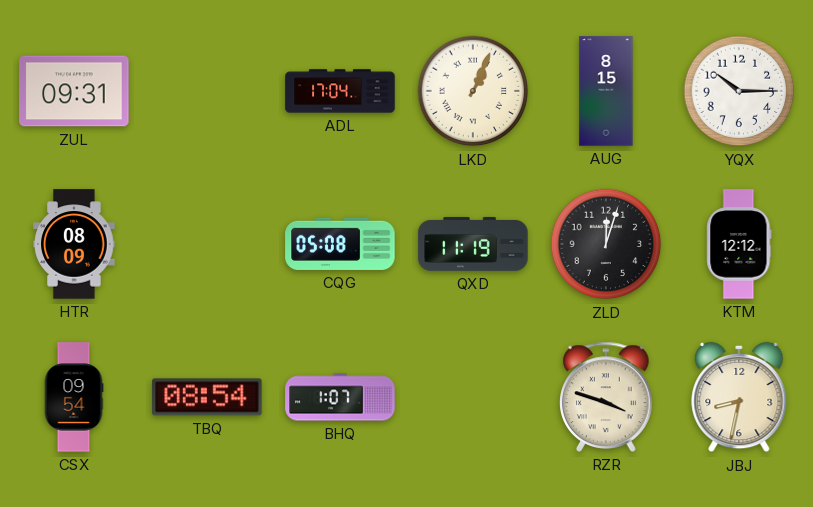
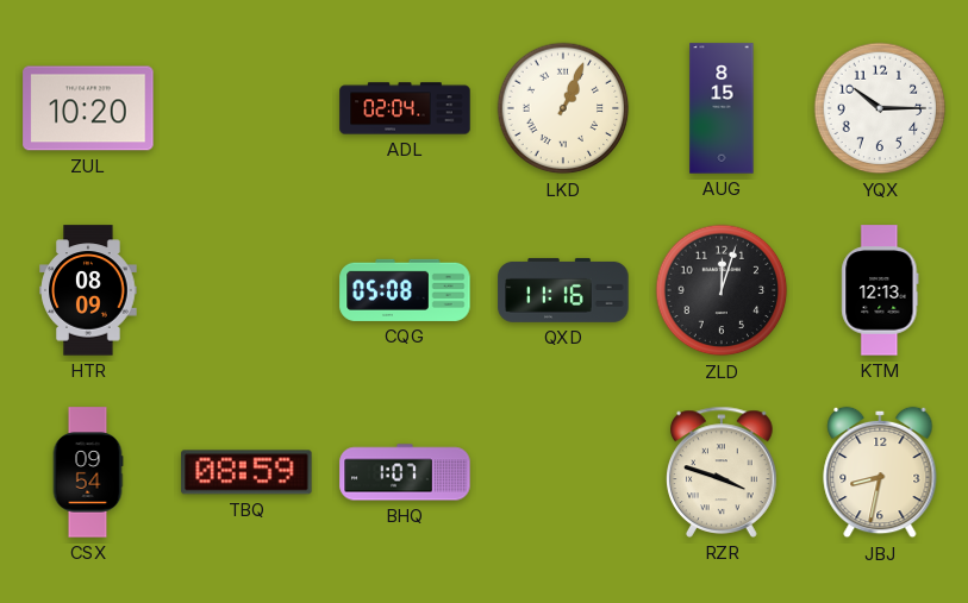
ZUL: 09:31 -> 10:20 (88, 108)
ADL: 17:04 -> 02:04 (405, 108)
QXD: 11:19 -> 11:16 (563, 290)
KTM: 12:12 -> 12:13 (880, 290)
TBQ: 08:54 -> 08:59 (246, 472)
